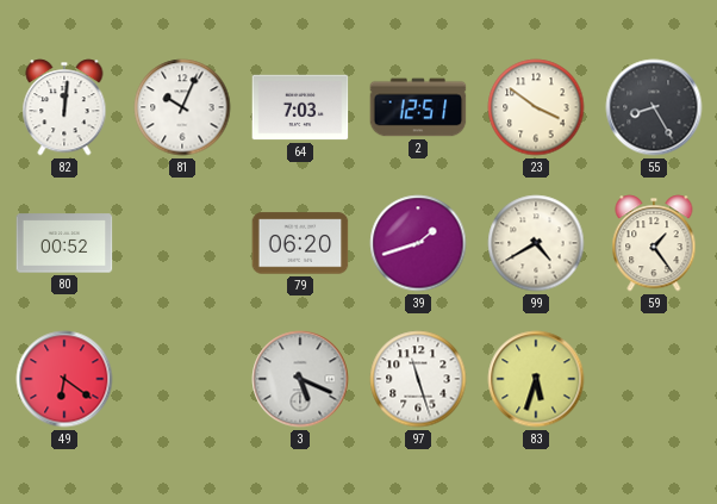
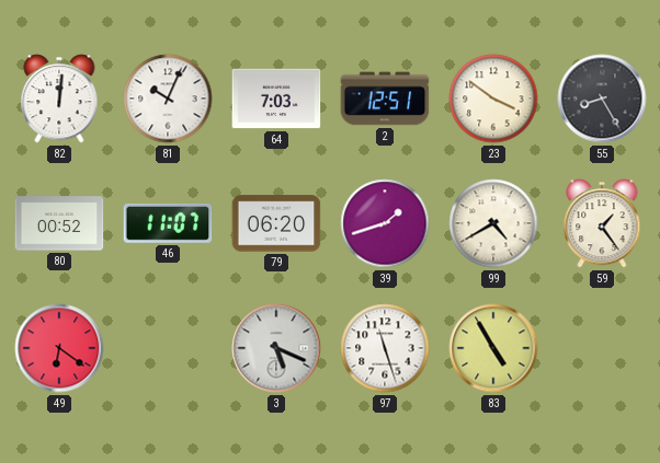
46: none -> 11:07 (168, 223)
83: 5:33 -> 4:55 (493, 348)
